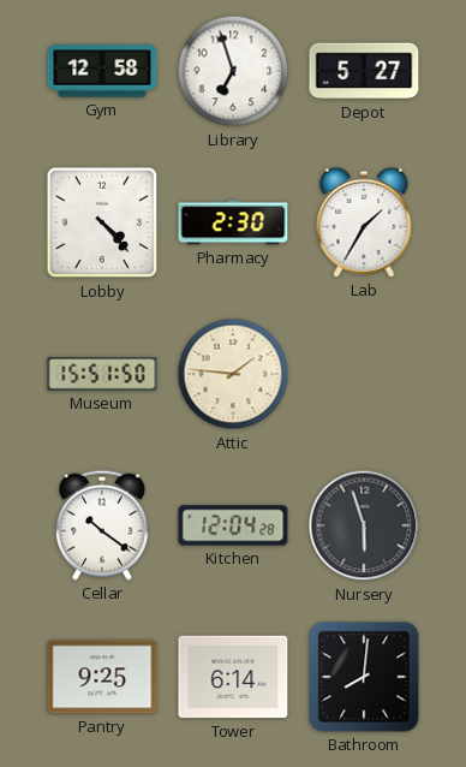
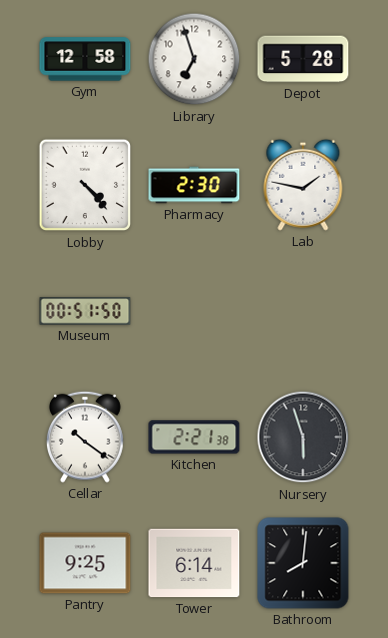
Depot: 5:27 -> 5:28 (303, 59)
Lab: 1:35 -> 1:47 (303, 185)
Museum: 15:51 -> 00:51 (85, 311)
Attic: 1:46 -> none (233, 374)
Kitchen: 12:04 -> 2:21 (194, 437)
